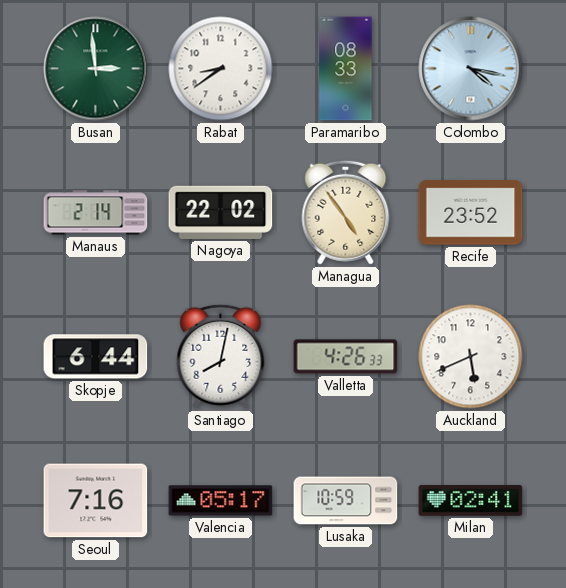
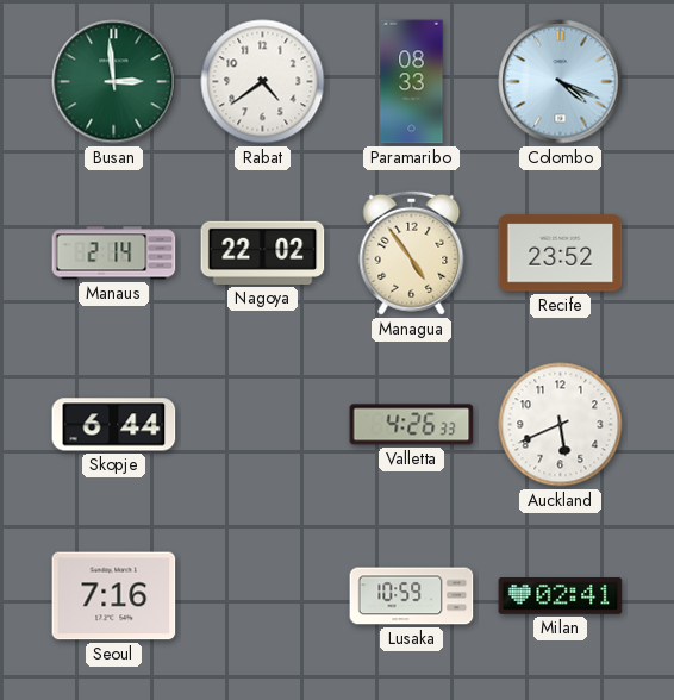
Rabat: 8:39 -> 4:39 (263, 82)
Colombo: 4:17 -> 4:19 (561, 82)
Santiago: 8:02 -> none (221, 356)
Valencia: 05:17 -> none (221, 501)
